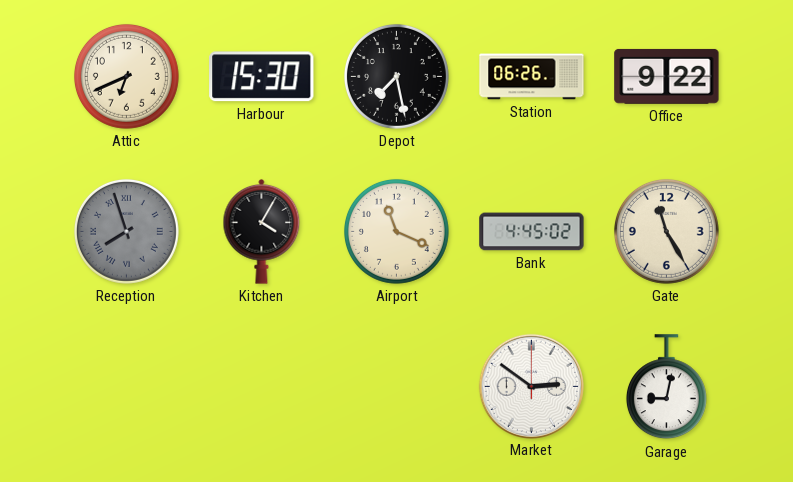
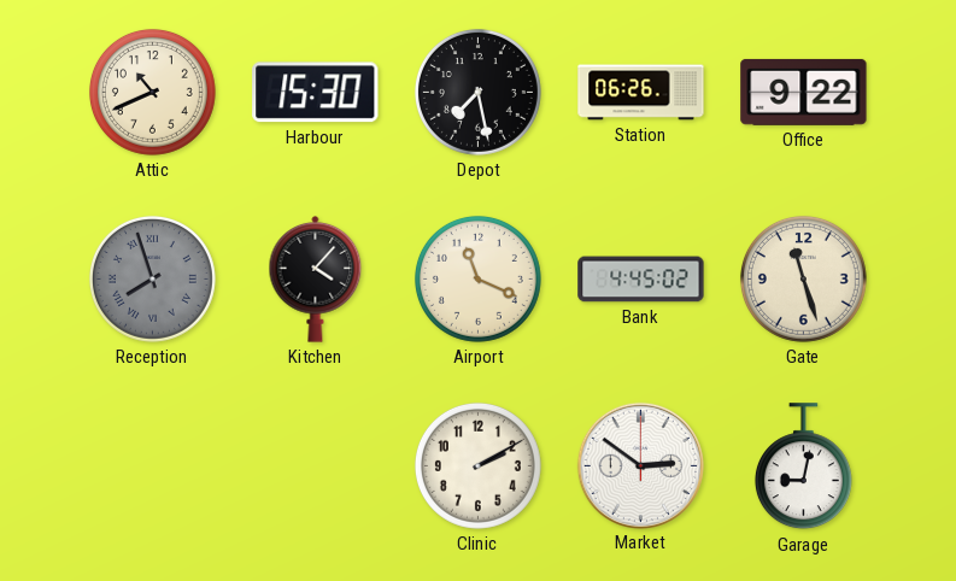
Attic: 6:41 -> 10:41 (152, 92)
Kitchen: 4:05 -> 4:07 (316, 278)
Gate: 11:25 -> 11:27 (803, 278)
Clinic: none -> 2:10 (477, 465)
